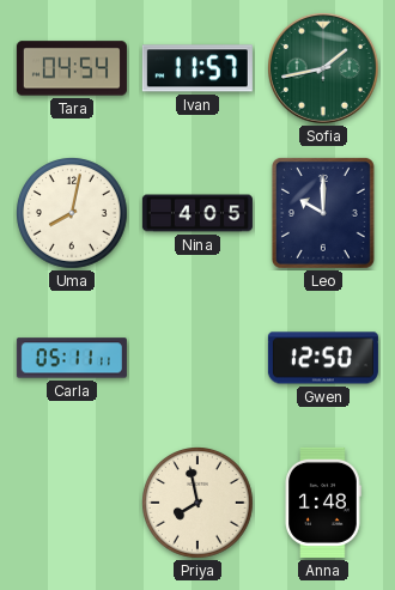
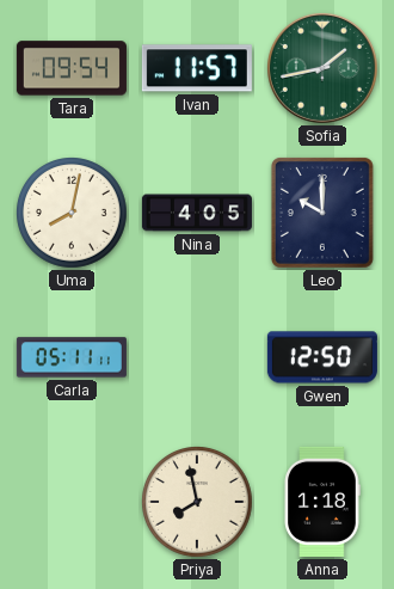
Tara: 04:54 -> 09:54 (72, 68)
Anna: 1:48 -> 1:18 (322, 502)
